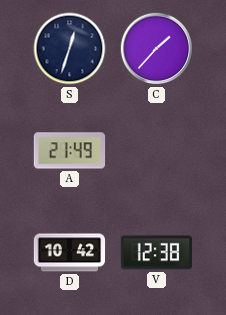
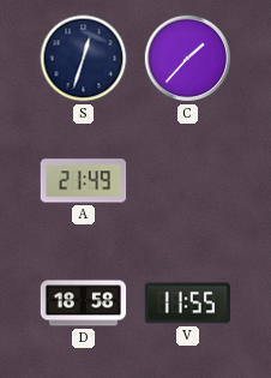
D: 10:42 -> 18:58 (84, 304)
V: 12:38 -> 11:55 (187, 304)
